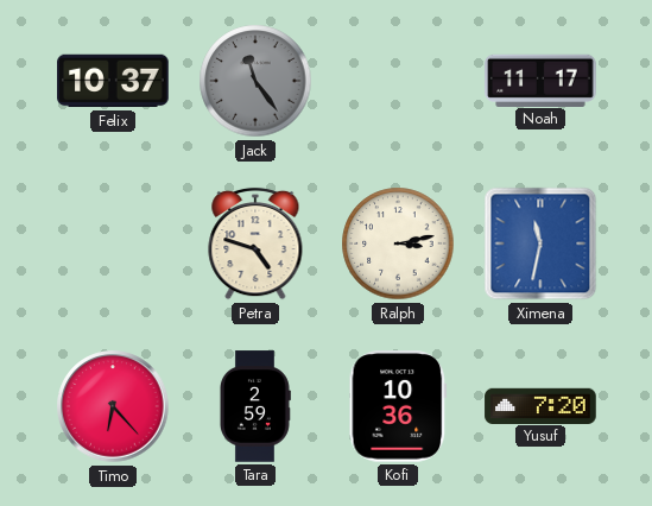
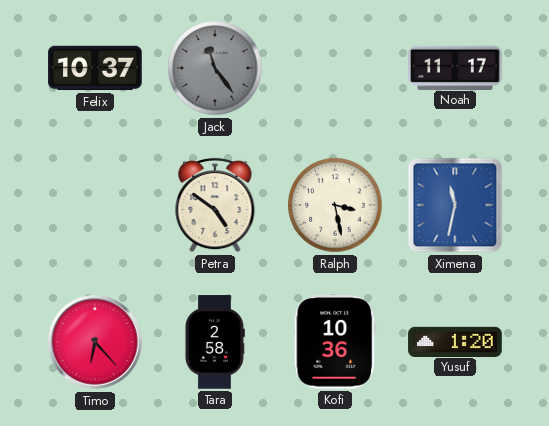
Petra: 4:48 -> 4:51 (215, 205)
Ralph: 3:13 -> 3:28 (335, 205)
Tara: 2:59 -> 2:58 (214, 342)
Yusuf: 7:20 -> 1:20 (455, 341)
